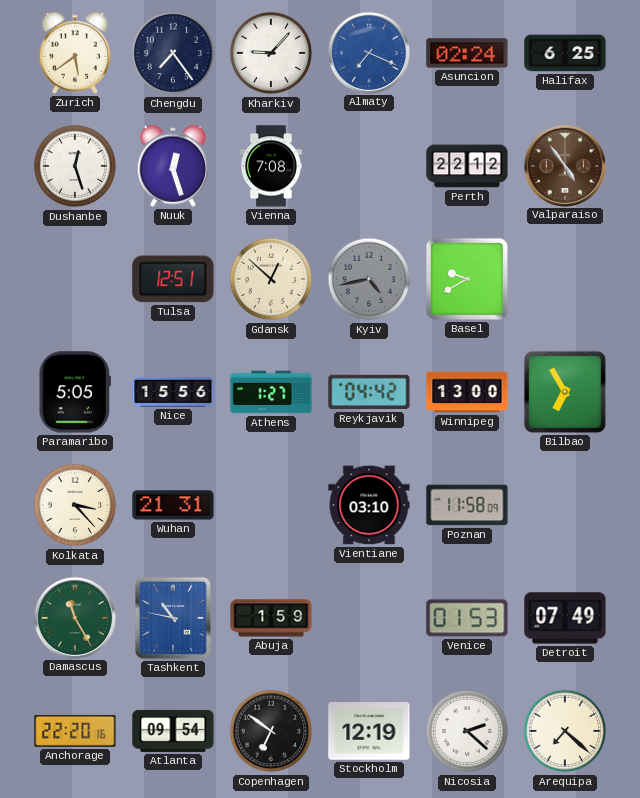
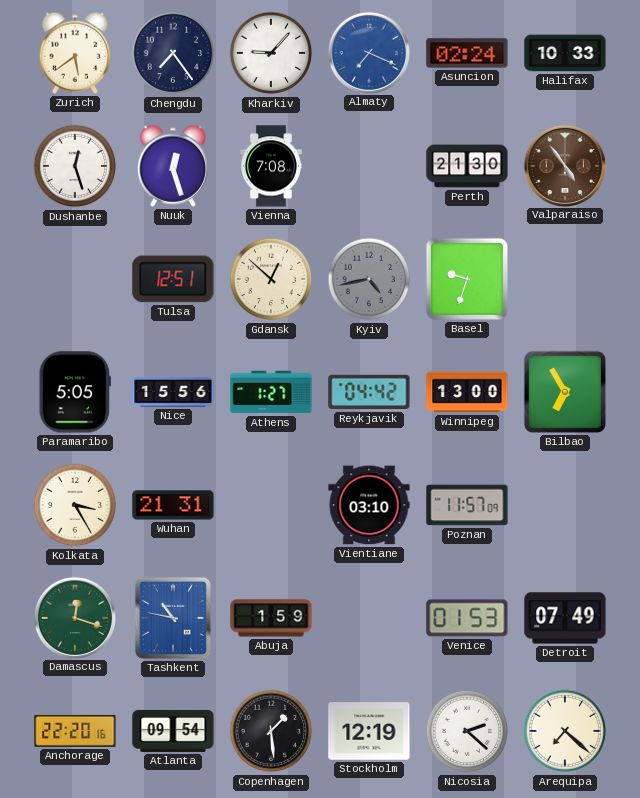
Halifax: 6:25 -> 10:33 (565, 53)
Perth: 22:12 -> 21:30 (467, 166)
Basel: 9:40 -> 9:33 (467, 279)
Kolkata: 3:23 -> 3:25 (75, 505)
Poznan: 11:58 -> 11:57 (467, 505)
Damascus: 11:25 -> 12:18 (74, 617)
Copenhagen: 6:51 -> 1:29 (271, 731)
